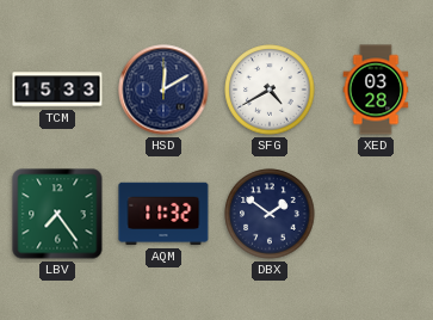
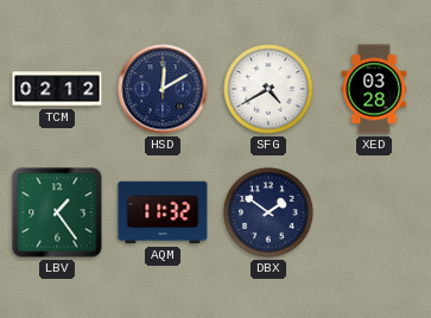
TCM: 15:33 -> 02:12 (57, 89)
LBV: 7:24 -> 1:24 (57, 212)
